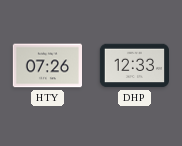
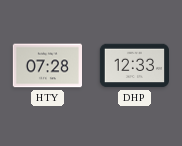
HTY: 07:26 -> 07:28 (47, 66)
